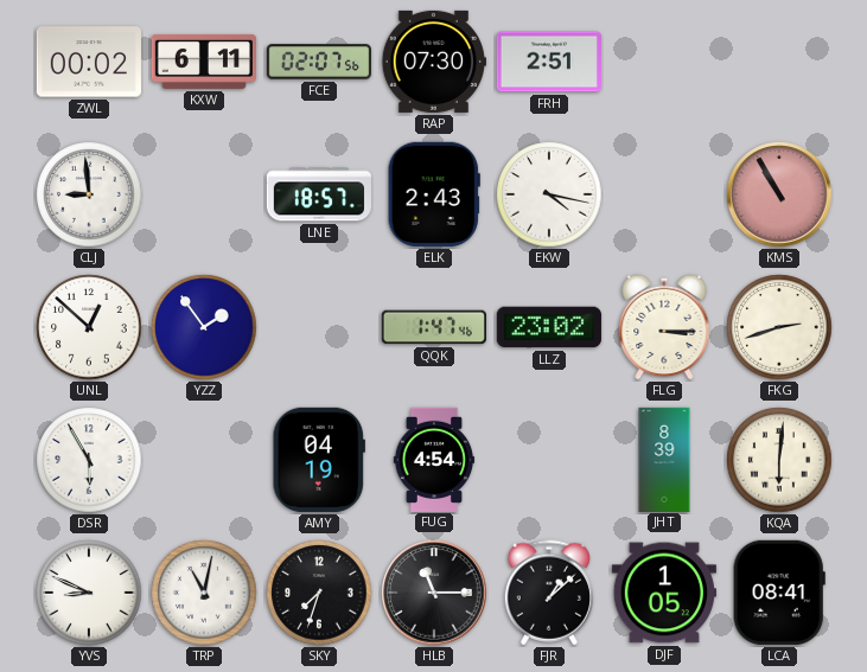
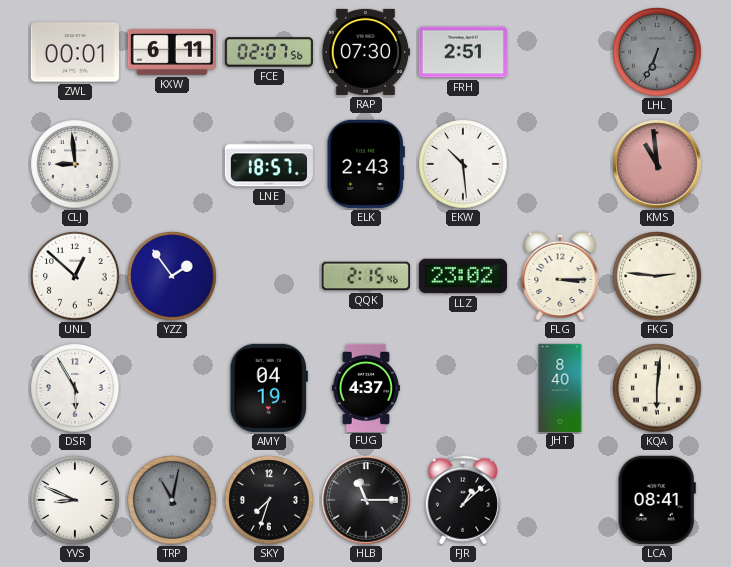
ZWL: 00:02 -> 00:01 (75, 52)
LHL: none -> 6:34 (657, 52)
EKW: 4:17 -> 10:29 (463, 164)
KMS: 10:55 -> 10:59 (657, 164)
QQK: 1:47 -> 2:15 (366, 276)
FKG: 2:42 -> 2:46 (657, 276)
FUG: 4:54 -> 4:37 (365, 387)
JHT: 8:39 -> 8:40 (560, 387)
TRP dial: white -> grey (172, 500)
DJF: 1:05 -> none (664, 593)
